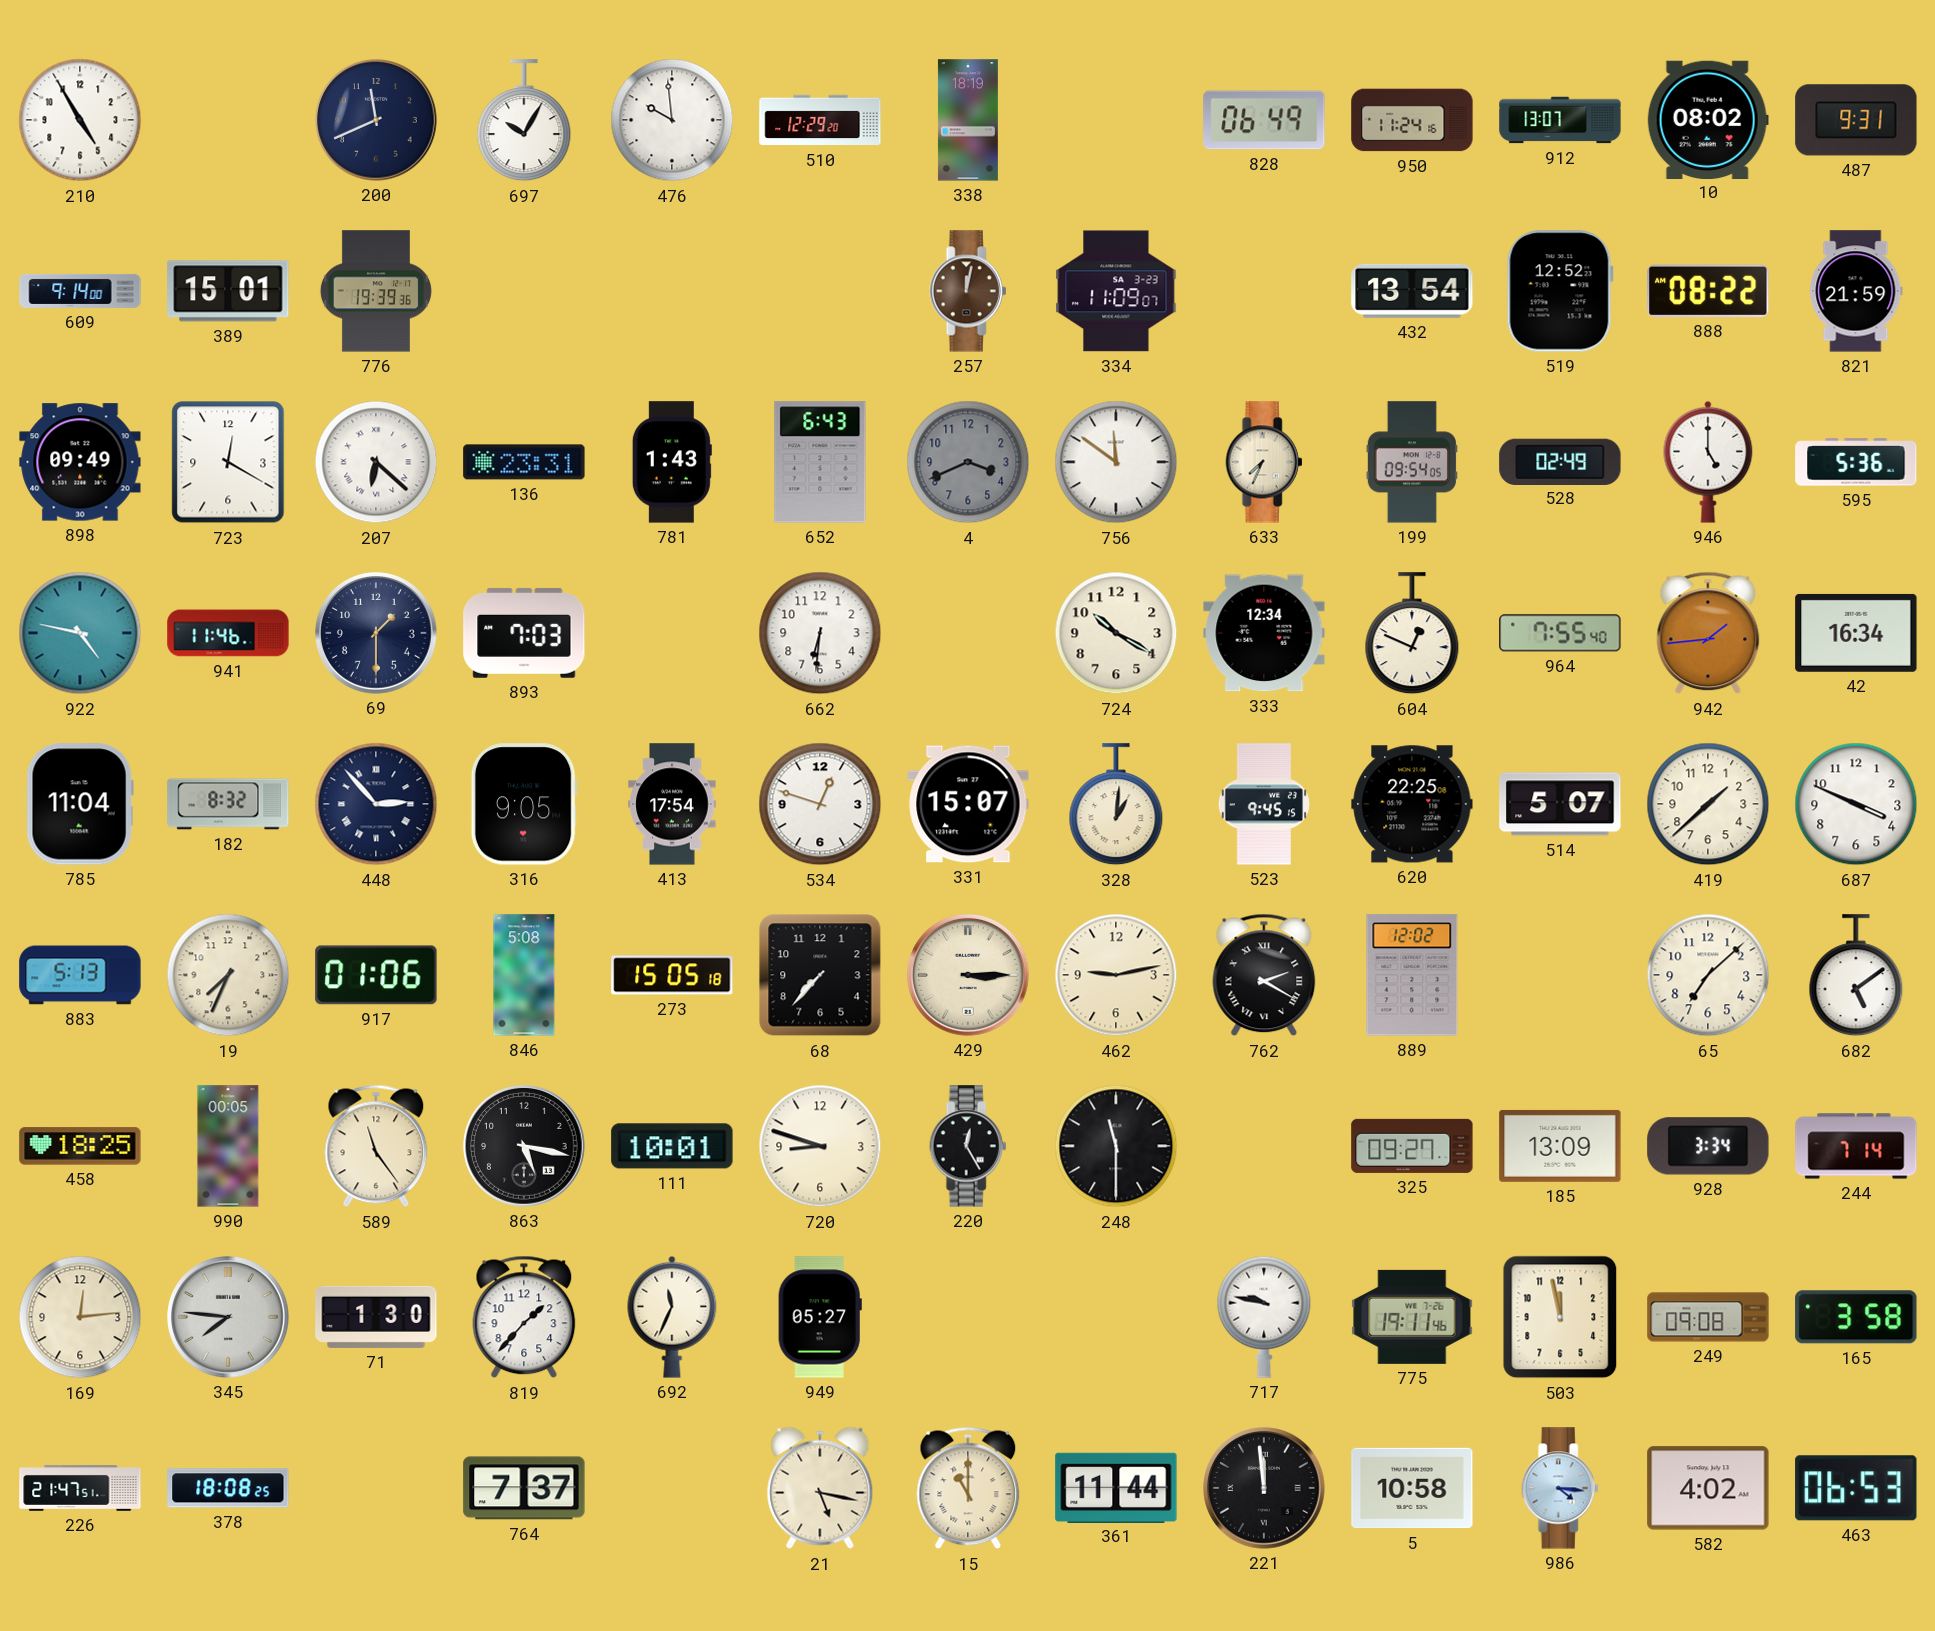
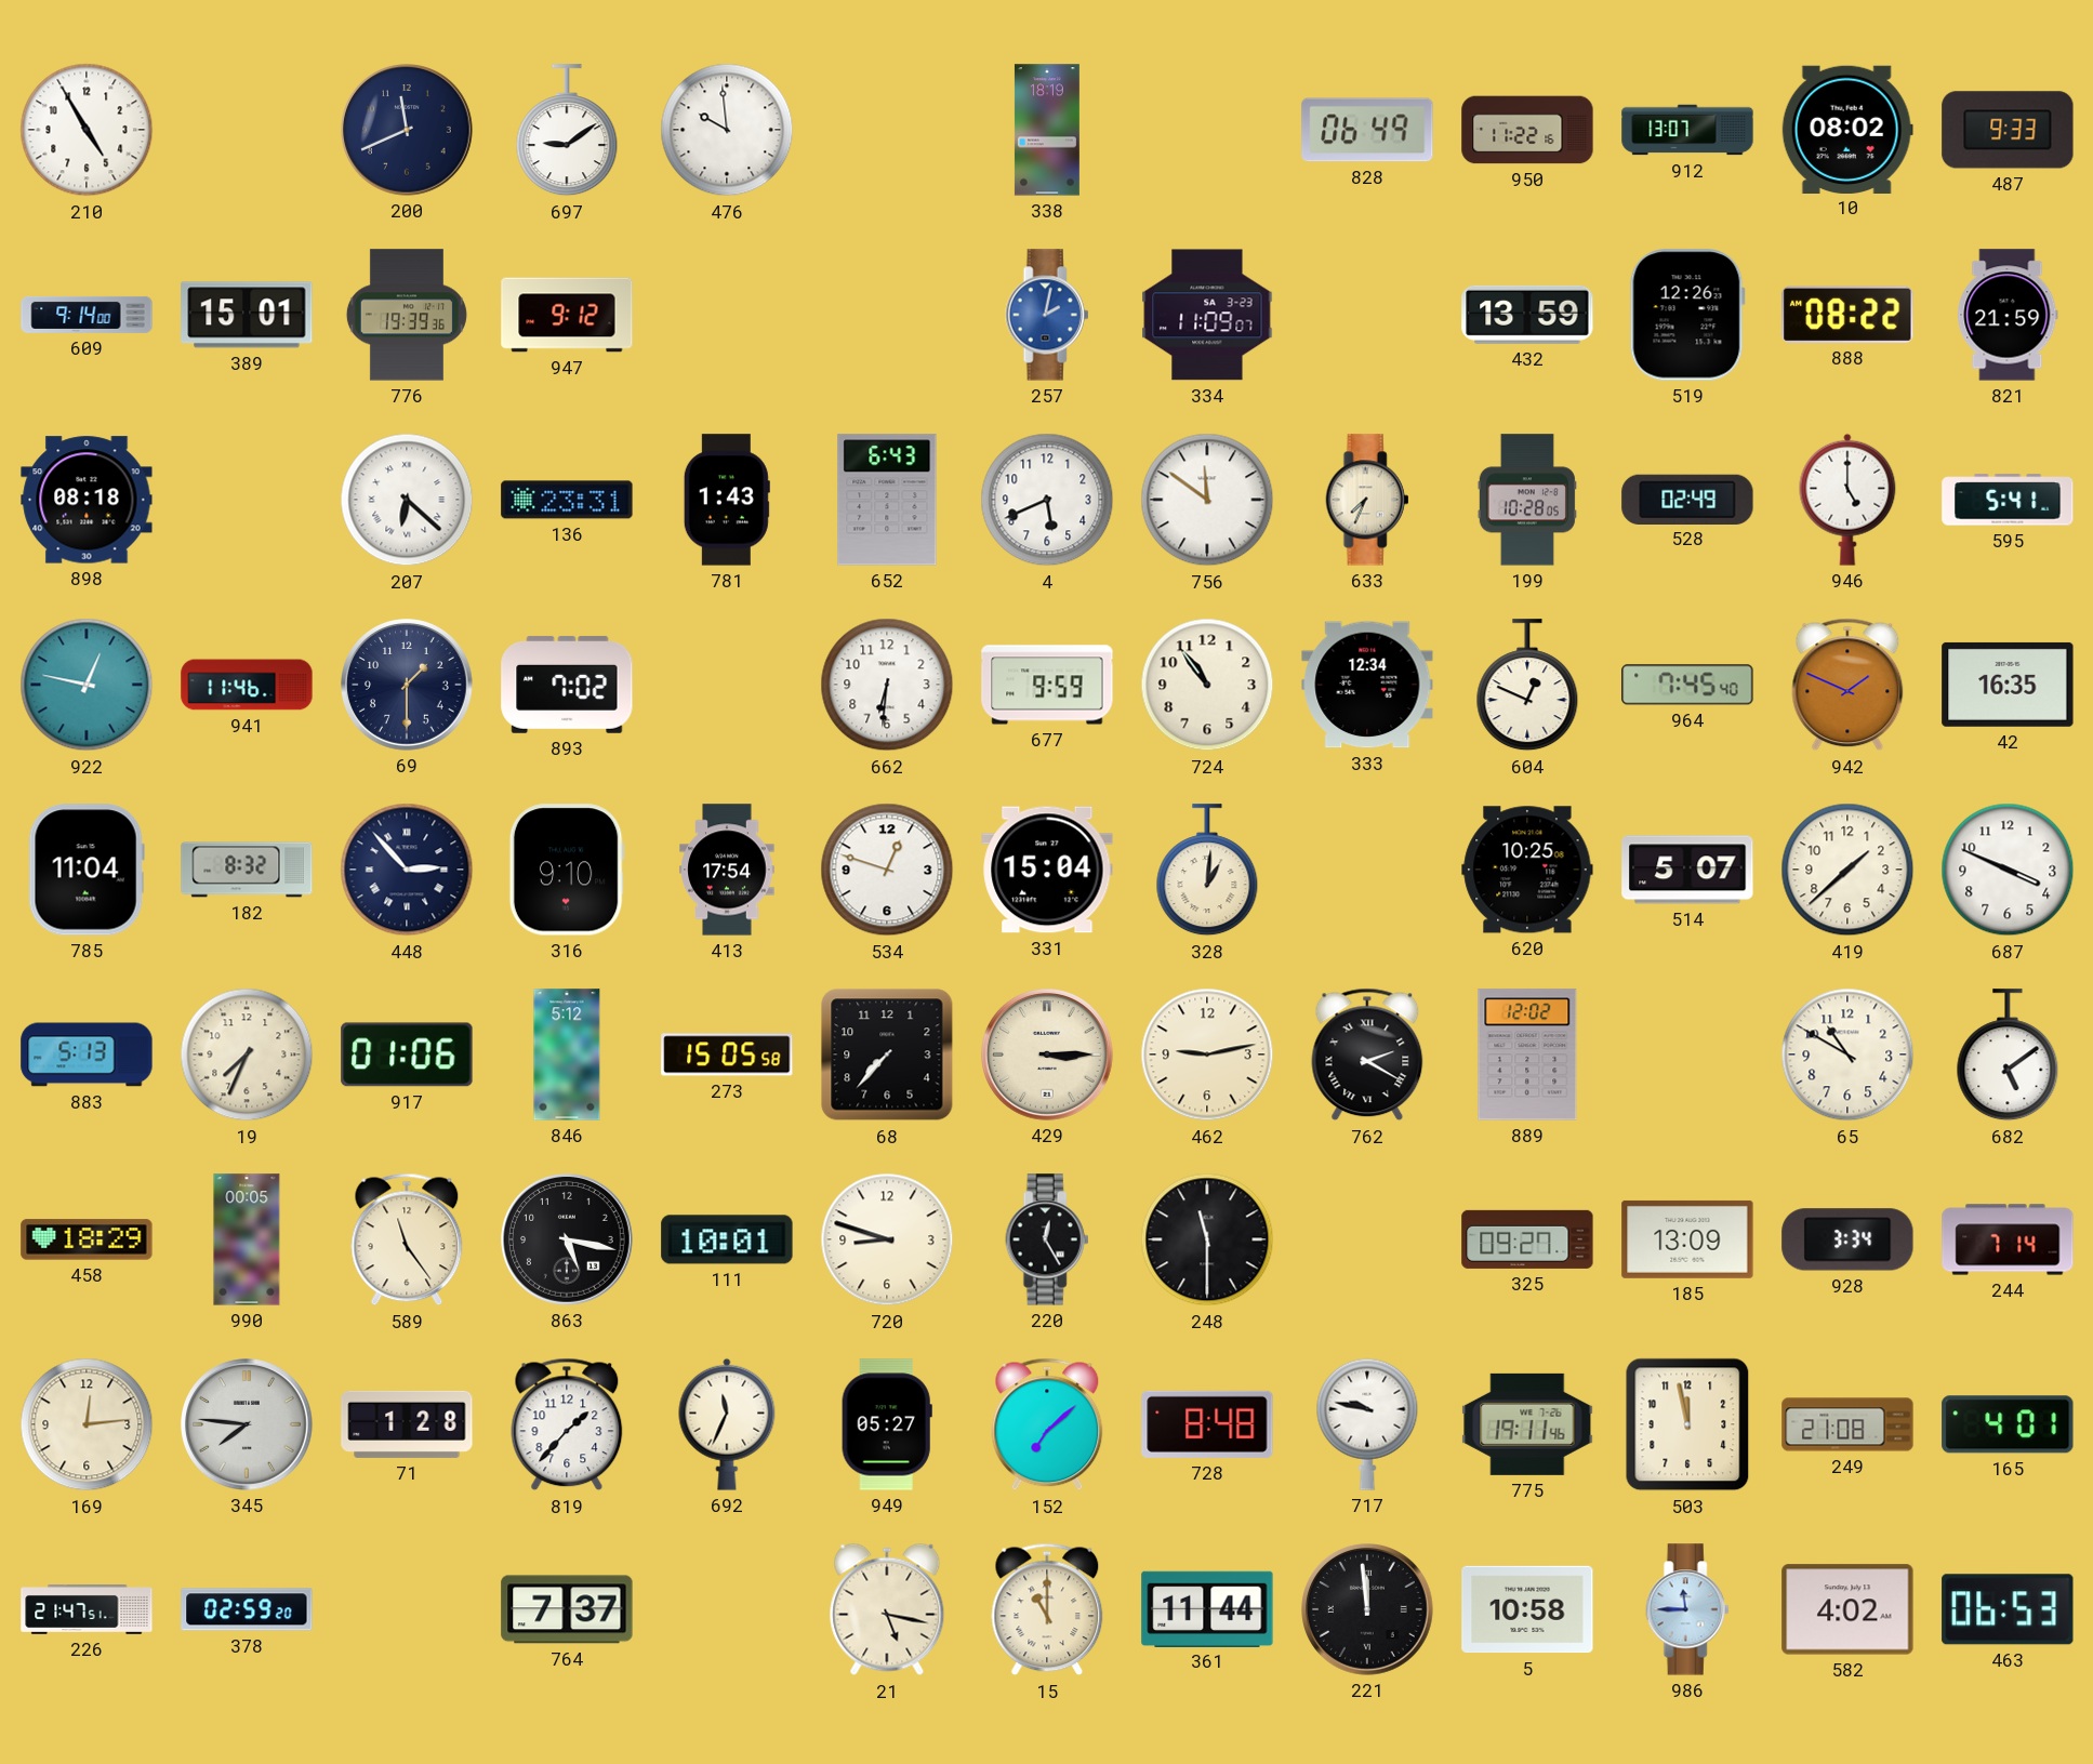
697: 10:05 -> 9:09 (567, 131)
510: 12:29 -> none (820, 120)
950: 11:24 -> 11:22 (1527, 130)
487: 9:31 -> 9:33 (2008, 130)
947: none -> 9:12 (567, 315)
257: 12:02 -> 2:02 (1047, 315)
257 dial: brown -> blue (1047, 315)
432: 13:54 -> 13:59 (1527, 315)
519: 12:52 -> 12:26 (1687, 315)
898: 09:49 -> 08:18 (87, 500)
723: 12:20 -> none (228, 462)
4: 3:41 -> 5:41 (1047, 500)
4 dial: grey -> white (1047, 500)
199: 09:54 -> 10:28 (1527, 500)
595: 5:36 -> 5:41 (2008, 500)
922: 4:47 -> 12:47 (87, 685)
893: 7:03 -> 7:02 (567, 685)
677: none -> 9:59 (1047, 685)
724: 10:20 -> 10:54 (1207, 685)
964: 7:55 -> 7:45 (1687, 685)
942: 1:44 -> 1:49 (1847, 685)
42: 16:34 -> 16:35 (2008, 685)
316: 9:05 -> 9:10 (567, 870)
331: 15:07 -> 15:04 (1047, 870)
523: 9:45 -> none (1264, 804)
620: 22:25 -> 10:25 (1527, 870)
846: 5:08 -> 5:12 (567, 1055)
273: 15:05:18 -> 15:05:58 (727, 1055)
65: 7:08 -> 10:50 (1847, 1055)
458: 18:25 -> 18:29 (87, 1239)
71: 1:30 -> 1:28 (407, 1424)
152: none -> 7:08 (1047, 1424)
728: none -> 8:48 (1207, 1424)
249: 09:08 -> 21:08 (1847, 1424)
165: 3:58 -> 4:01 (2008, 1424)
378: 18:08 -> 02:59 (247, 1609)
986: 4:16 -> 11:45 (1687, 1609)
